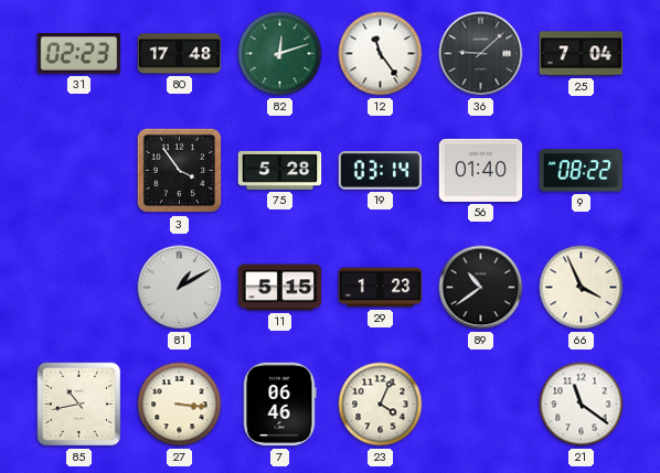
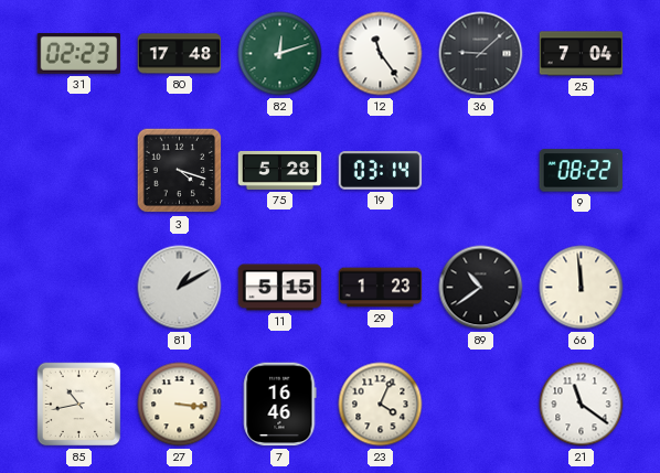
3: 3:54 -> 4:18 (180, 171)
56: 01:40 -> none (481, 170)
66: 3:56 -> 11:59 (582, 288)
7: 06:46 -> 16:46 (280, 405)
